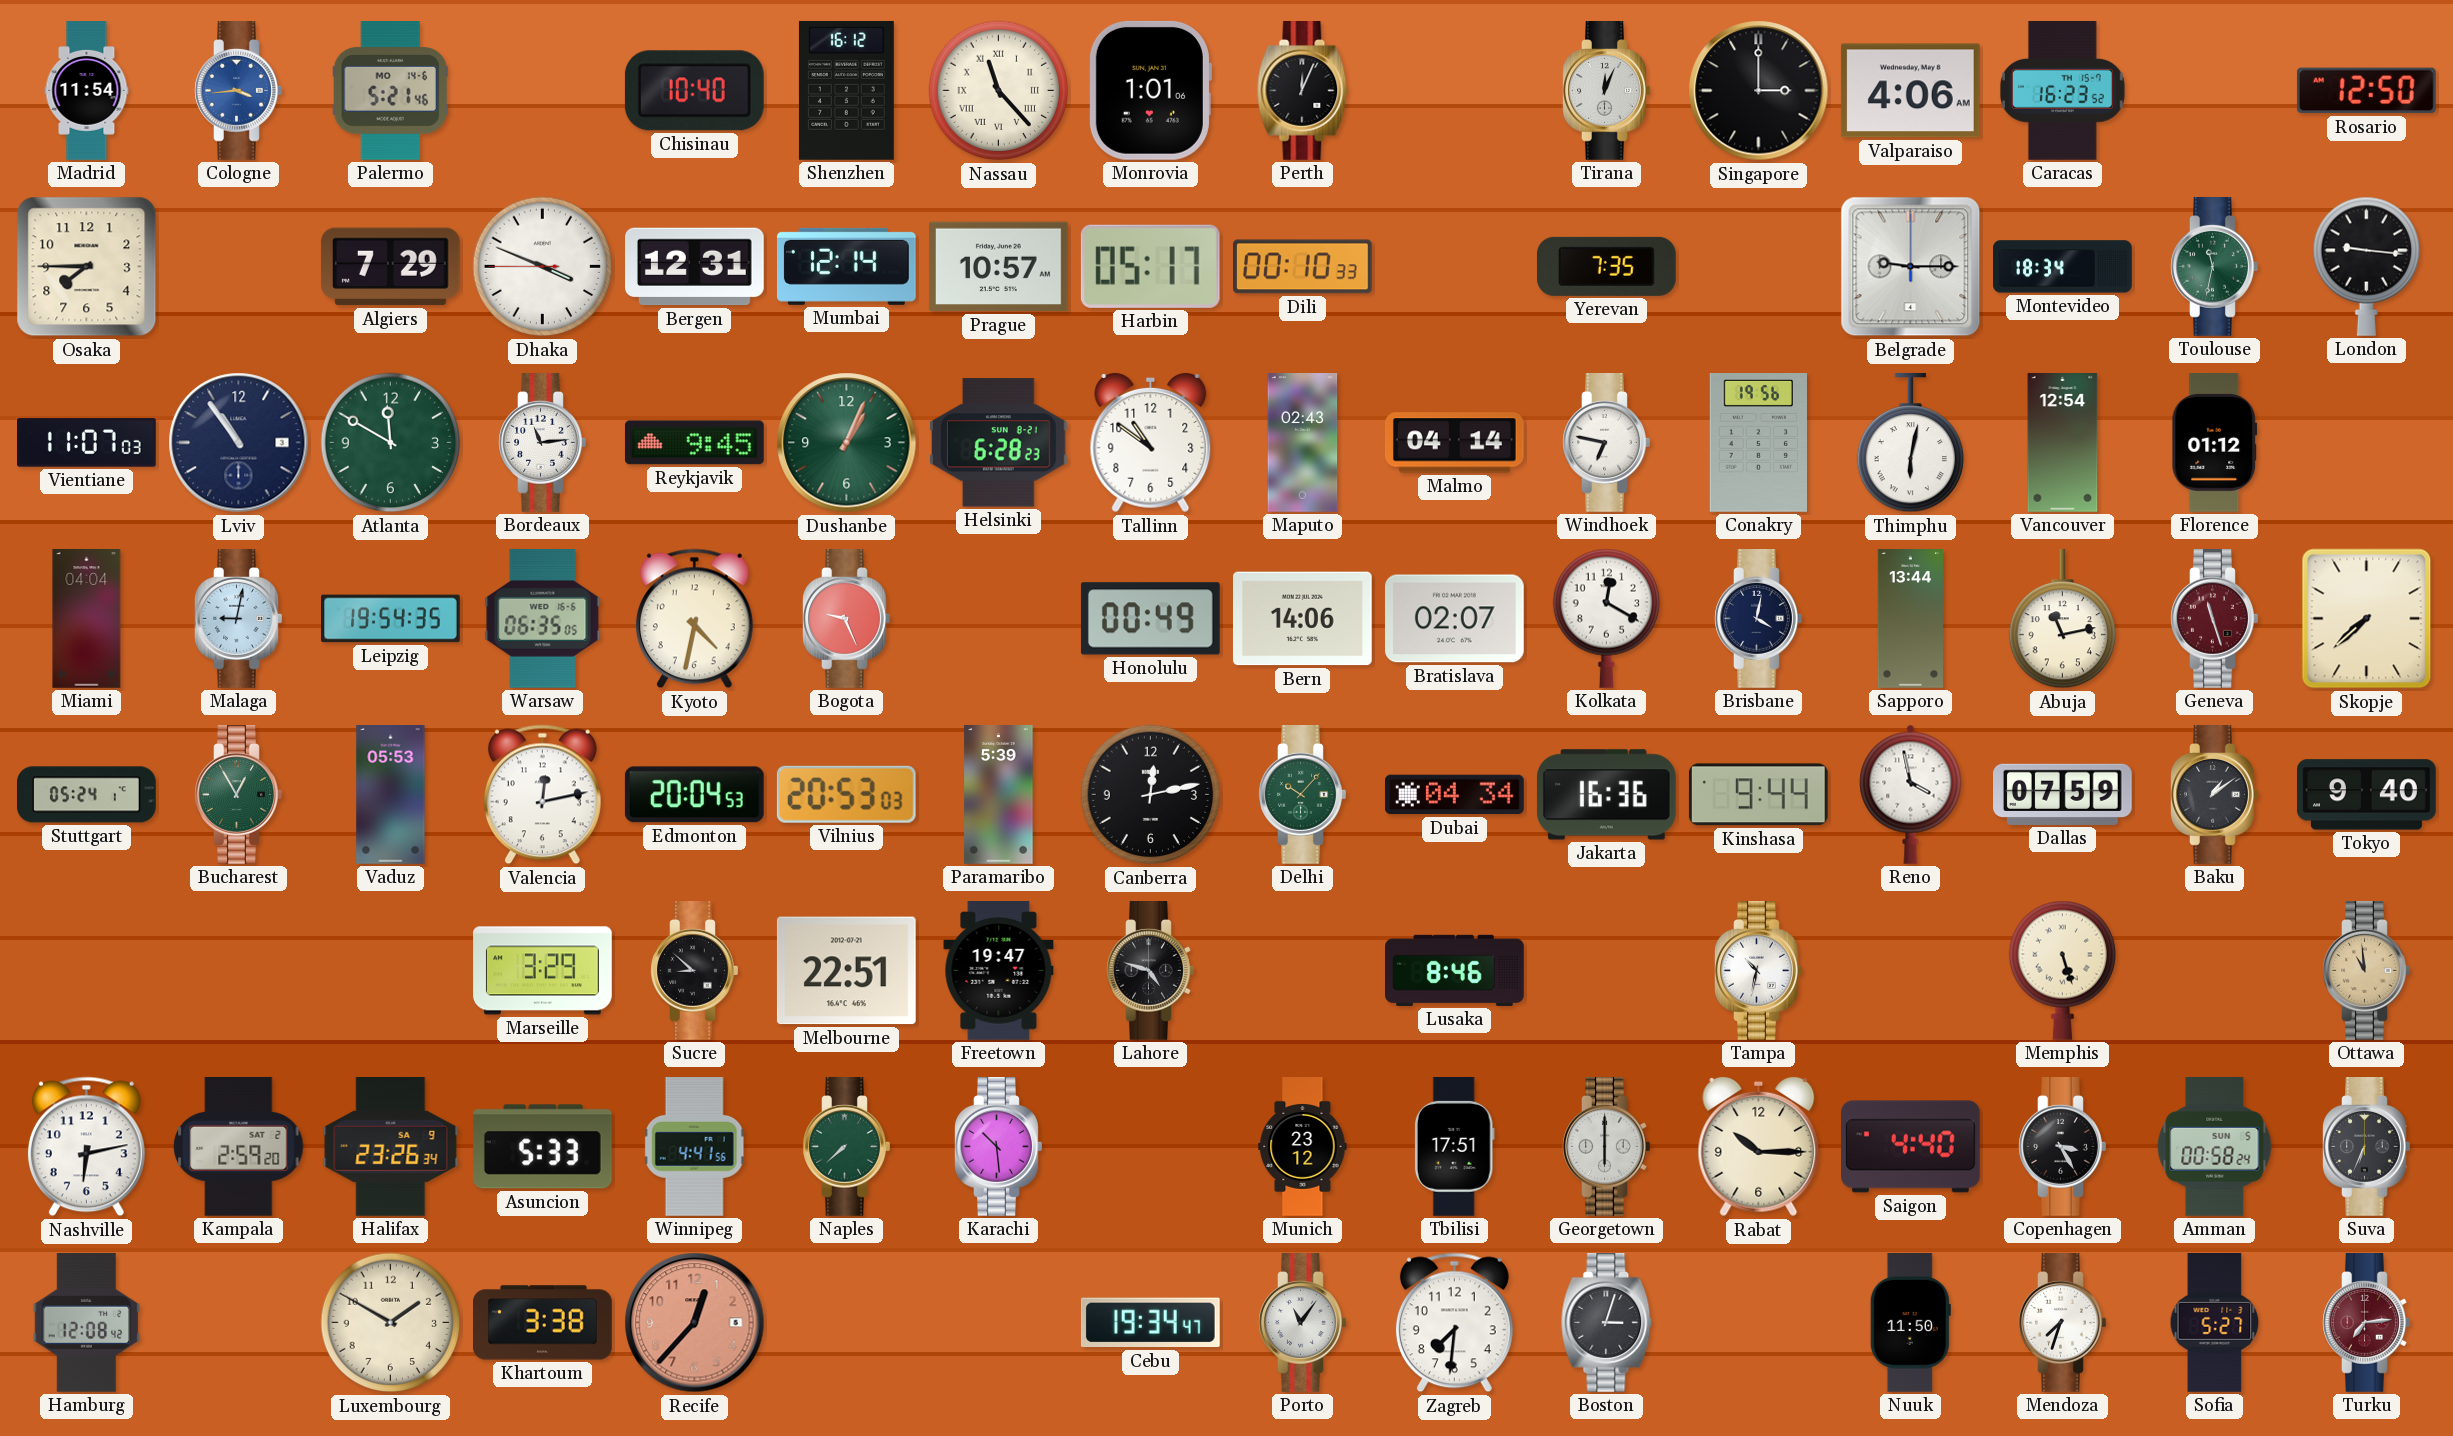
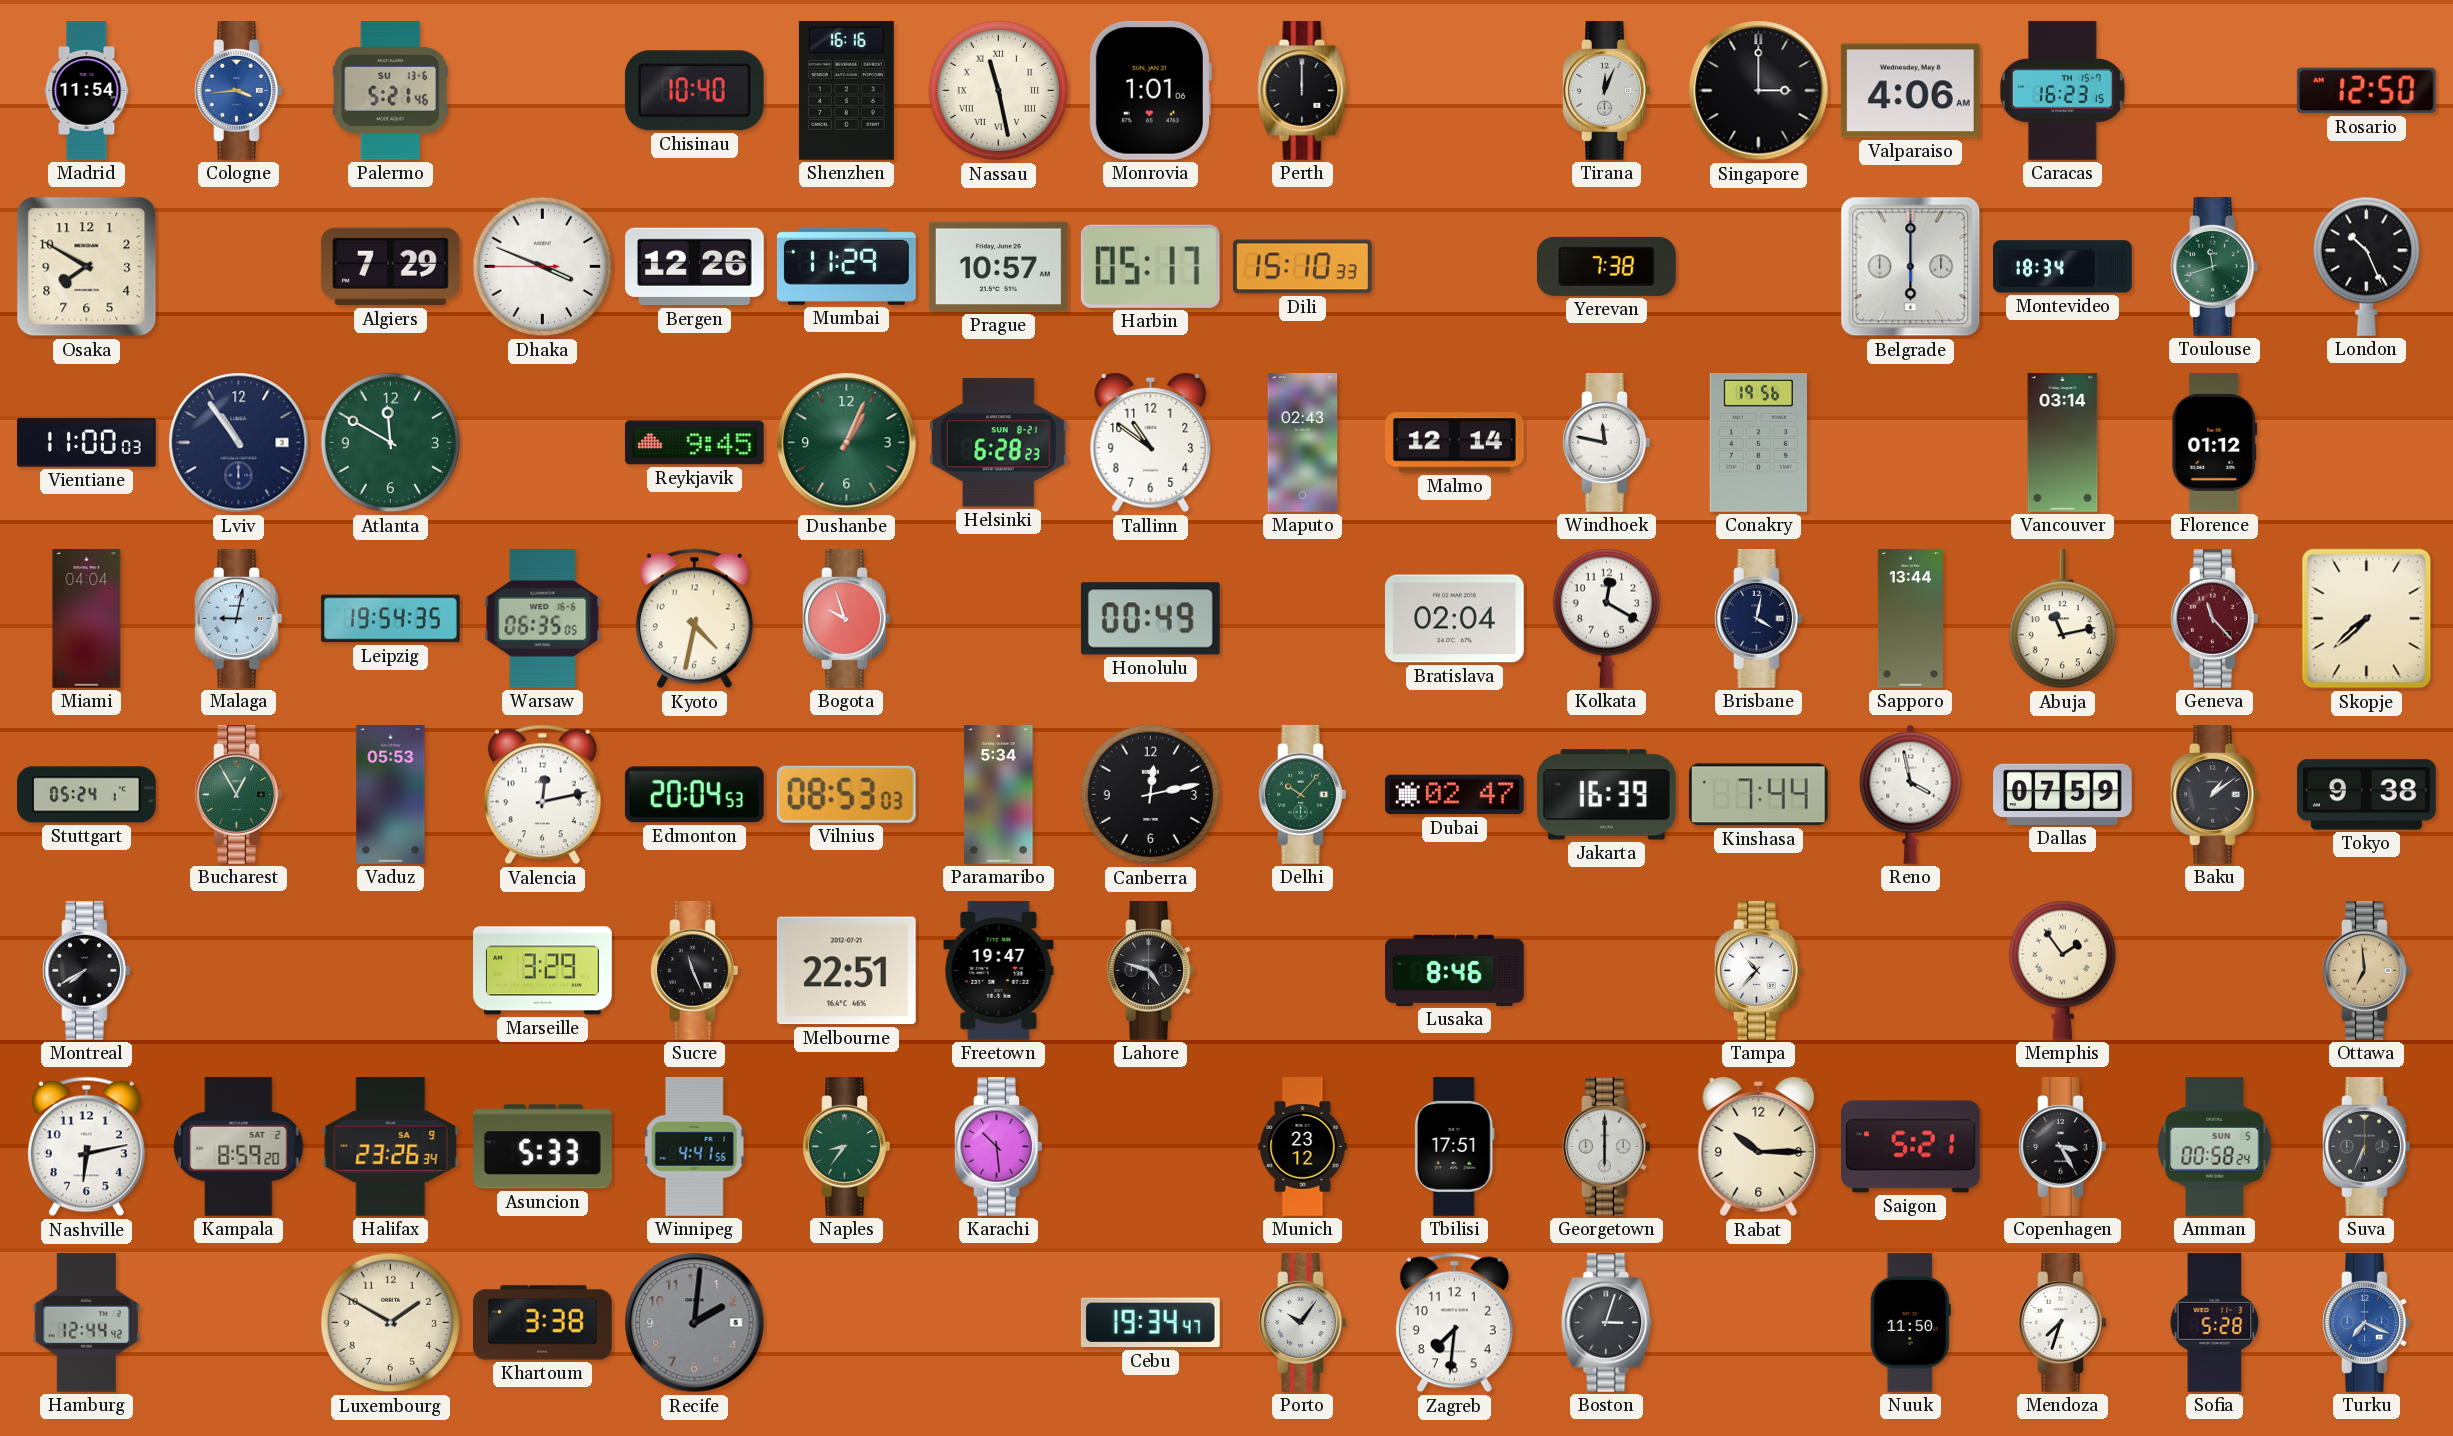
Palermo date: MO 14-6 -> SU 13-6 (390, 91)
Shenzhen: 16:12 -> 16:16 (846, 90)
Nassau: 11:23 -> 11:28 (999, 91)
Perth: 12:04 -> 12:00 (1303, 91)
Caracas: 16:23:52 -> 16:23:15 (2062, 90)
Osaka: 7:45 -> 7:50 (87, 267)
Bergen: 12:31 -> 12:26 (695, 267)
Mumbai: 12:14 -> 11:29 (846, 266)
Dili: 00:10 -> 15:10 (1303, 267)
Yerevan: 7:35 -> 7:38 (1606, 266)
Belgrade: 9:15 -> 6:00 (1911, 267)
Toulouse: 11:32 -> 11:42 (2215, 267)
London: 9:16 -> 10:26 (2366, 266)
Vientiane: 11:07 -> 11:00 (87, 443)
Bordeaux: 11:14 -> none (543, 443)
Malmo: 04:14 -> 12:14 (1454, 443)
Windhoek: 6:47 -> 11:47 (1607, 443)
Thimphu: 6:02 -> none (1910, 443)
Vancouver: 12:54 -> 03:14 (2063, 443)
Bogota: 9:26 -> 9:57 (847, 619)
Bern: 14:06 -> none (1303, 619)
Bratislava: 02:07 -> 02:04 (1454, 619)
Geneva: 11:27 -> 11:23 (2215, 619)
Vilnius: 20:53 -> 08:53 (846, 794)
Paramaribo: 5:39 -> 5:34 (999, 795)
Dubai: 04:34 -> 02:47 (1455, 795)
Jakarta: 16:36 -> 16:39 (1606, 795)
Kinshasa: 9:44 -> 7:44 (1758, 795)
Tokyo: 9:40 -> 9:38 (2367, 795)
Montreal: none -> 7:40 (87, 971)
Sucre: 8:52 -> 11:26 (695, 971)
Tampa: 10:32 -> 10:37 (1759, 971)
Memphis: 5:27 -> 1:54 (2062, 970)
Ottawa: 10:59 -> 6:59 (2367, 971)
Kampala: 2:59 -> 8:59 (239, 1146)
Naples: 7:38 -> 8:36 (847, 1147)
Saigon: 4:40 -> 5:21 (1911, 1147)
Hamburg: 12:08 -> 12:44 (87, 1323)
Recife: 12:37 -> 2:01 (695, 1323)
Recife dial: salmon -> grey (695, 1323)
Porto: 11:06 -> 10:06 (1303, 1323)
Sofia: 5:27 -> 5:28 (2215, 1323)
Turku: 7:14 -> 7:19 (2367, 1323)
Turku dial: burgundy -> blue (2367, 1323)
